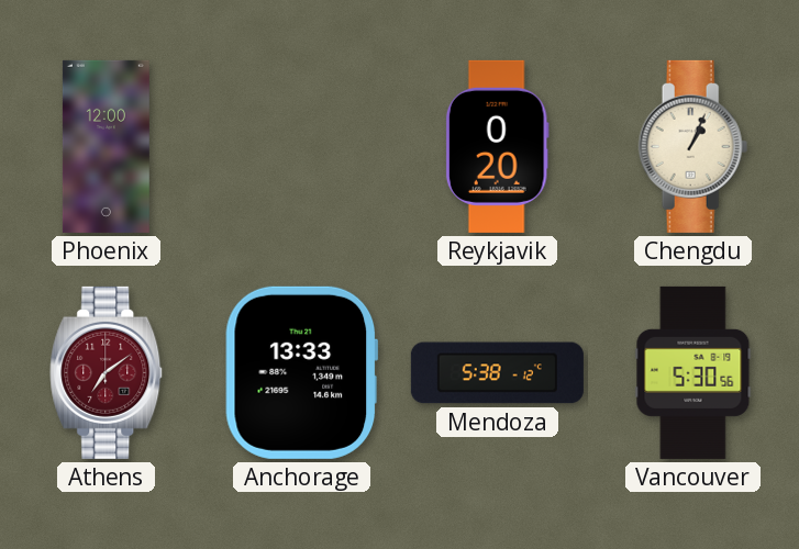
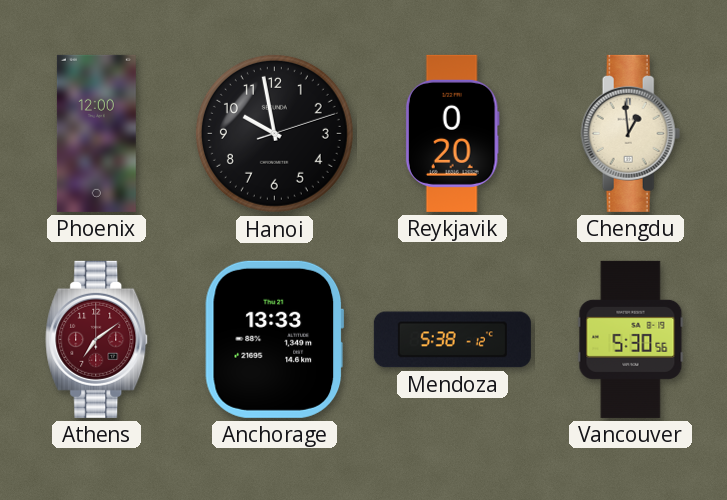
Hanoi: none -> 9:58 (274, 133)
Chengdu: 1:04 -> 12:59 (631, 133)
